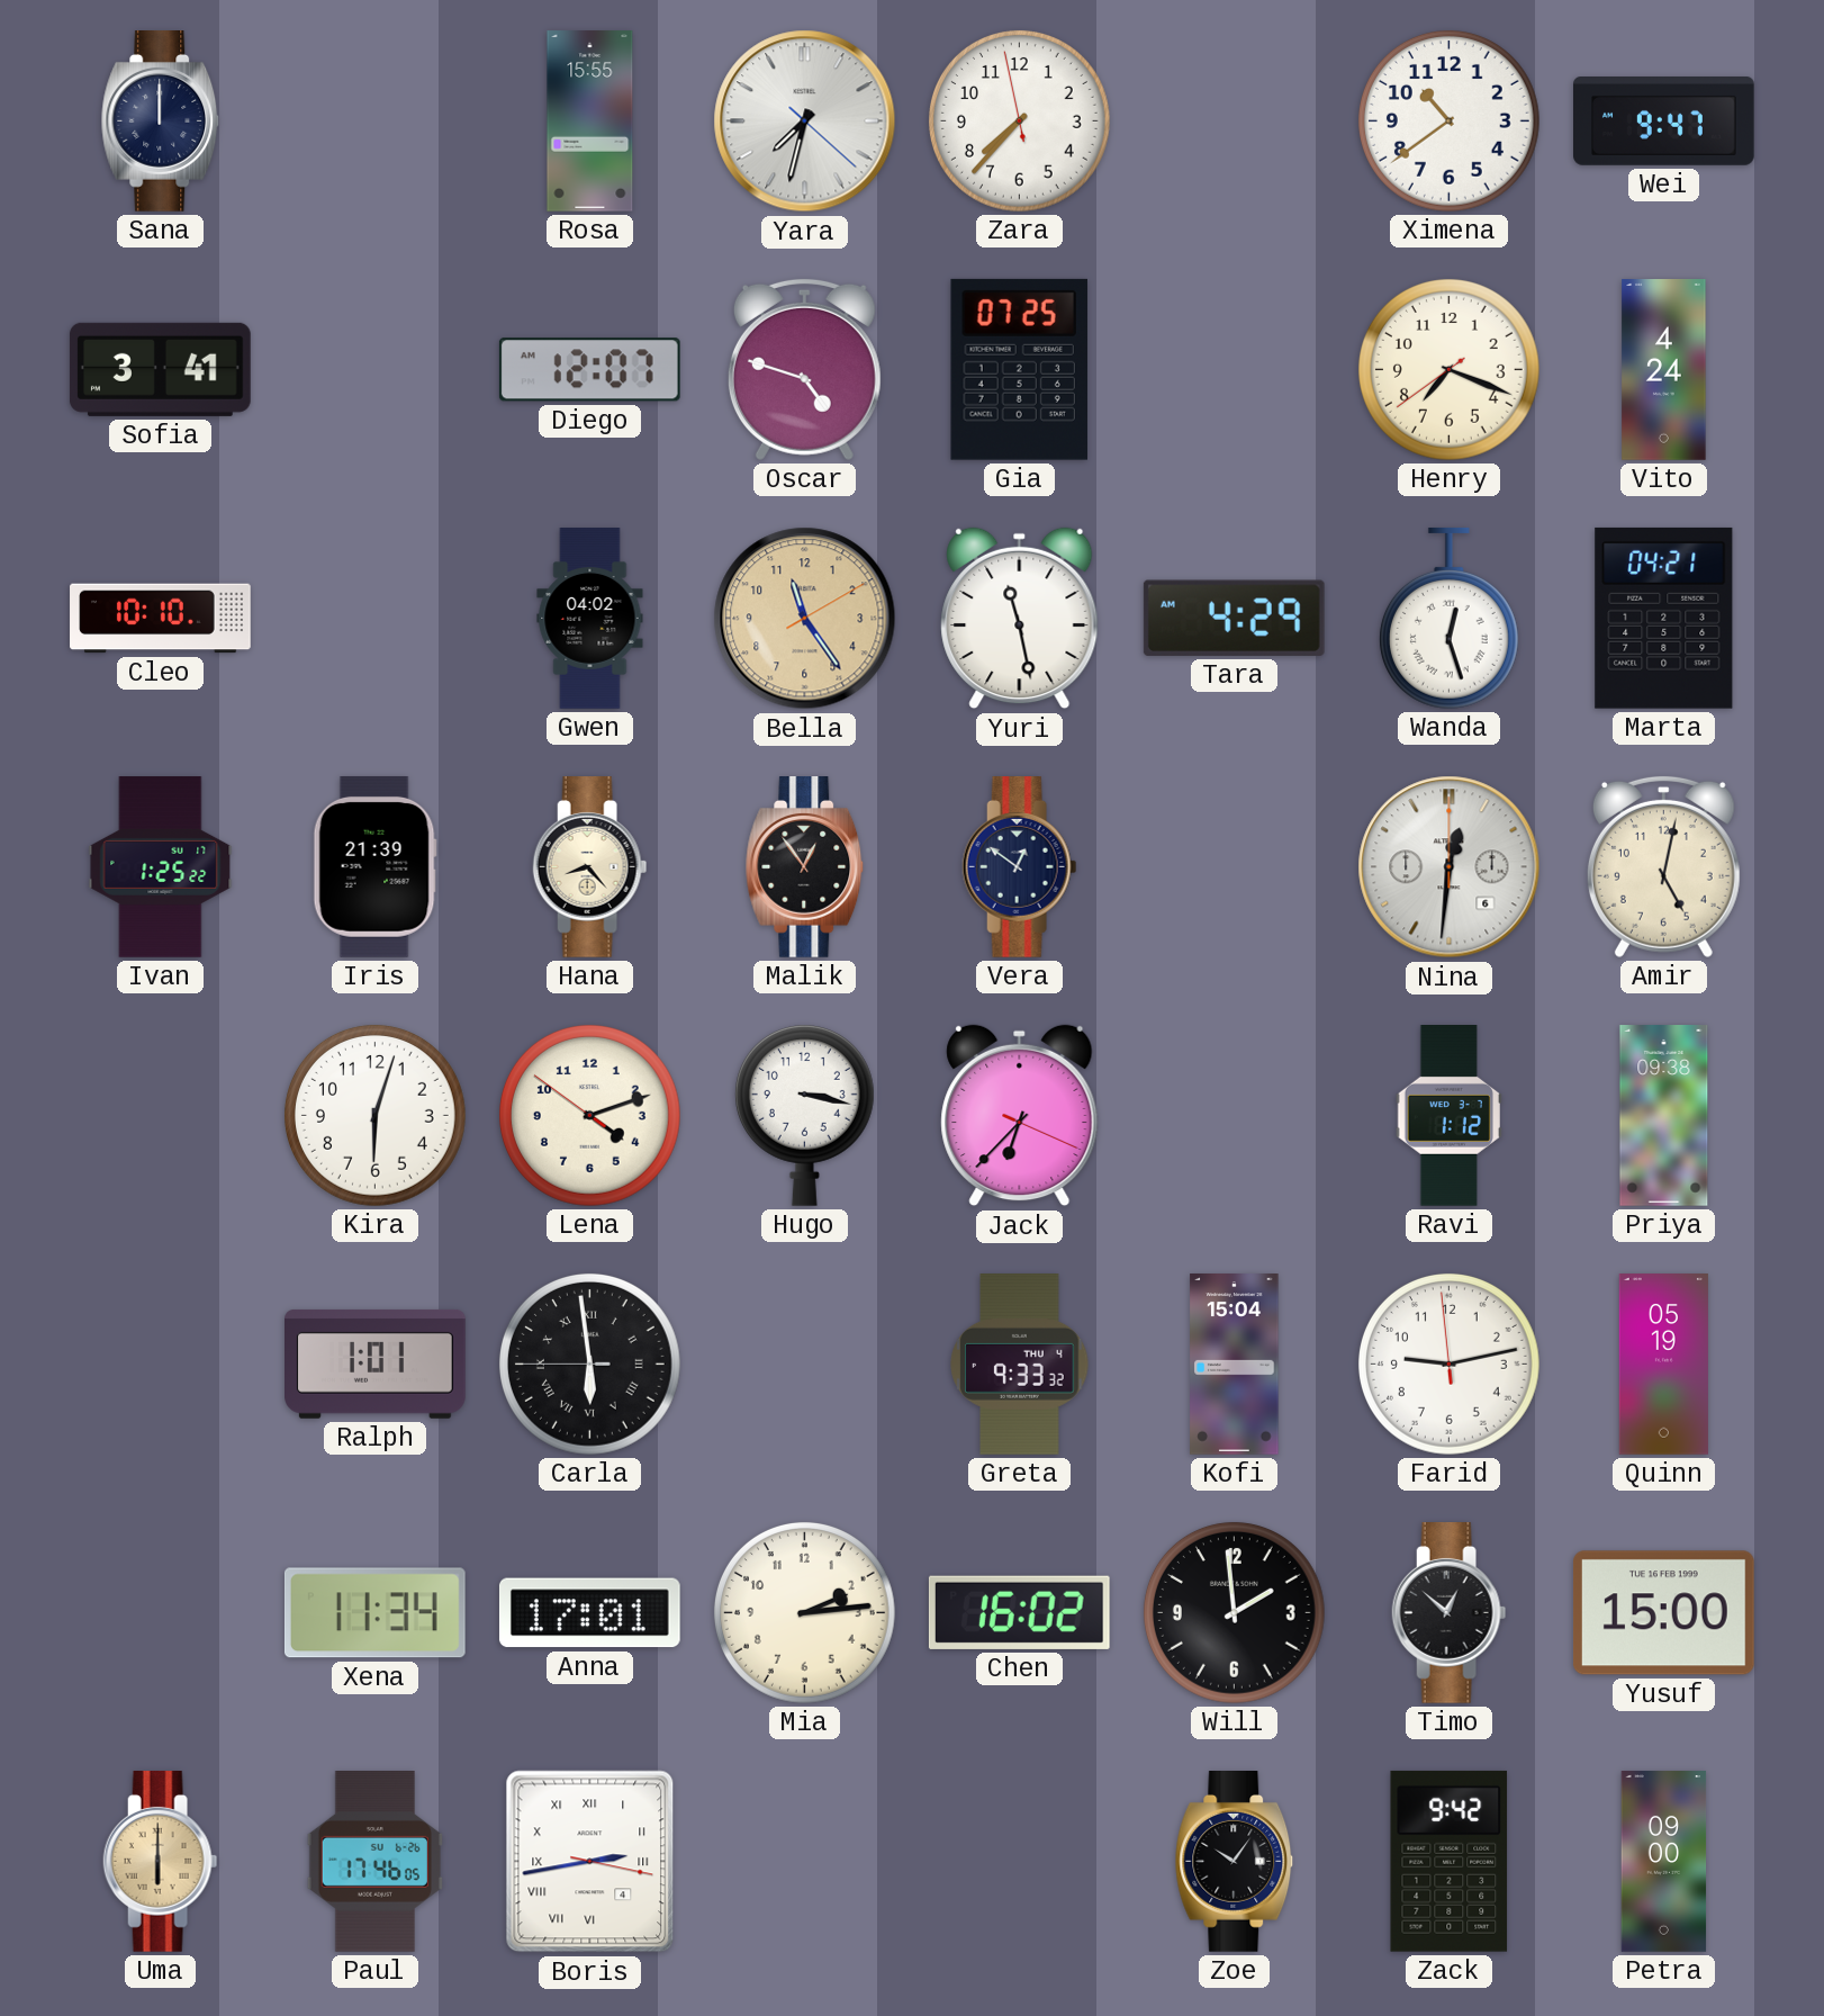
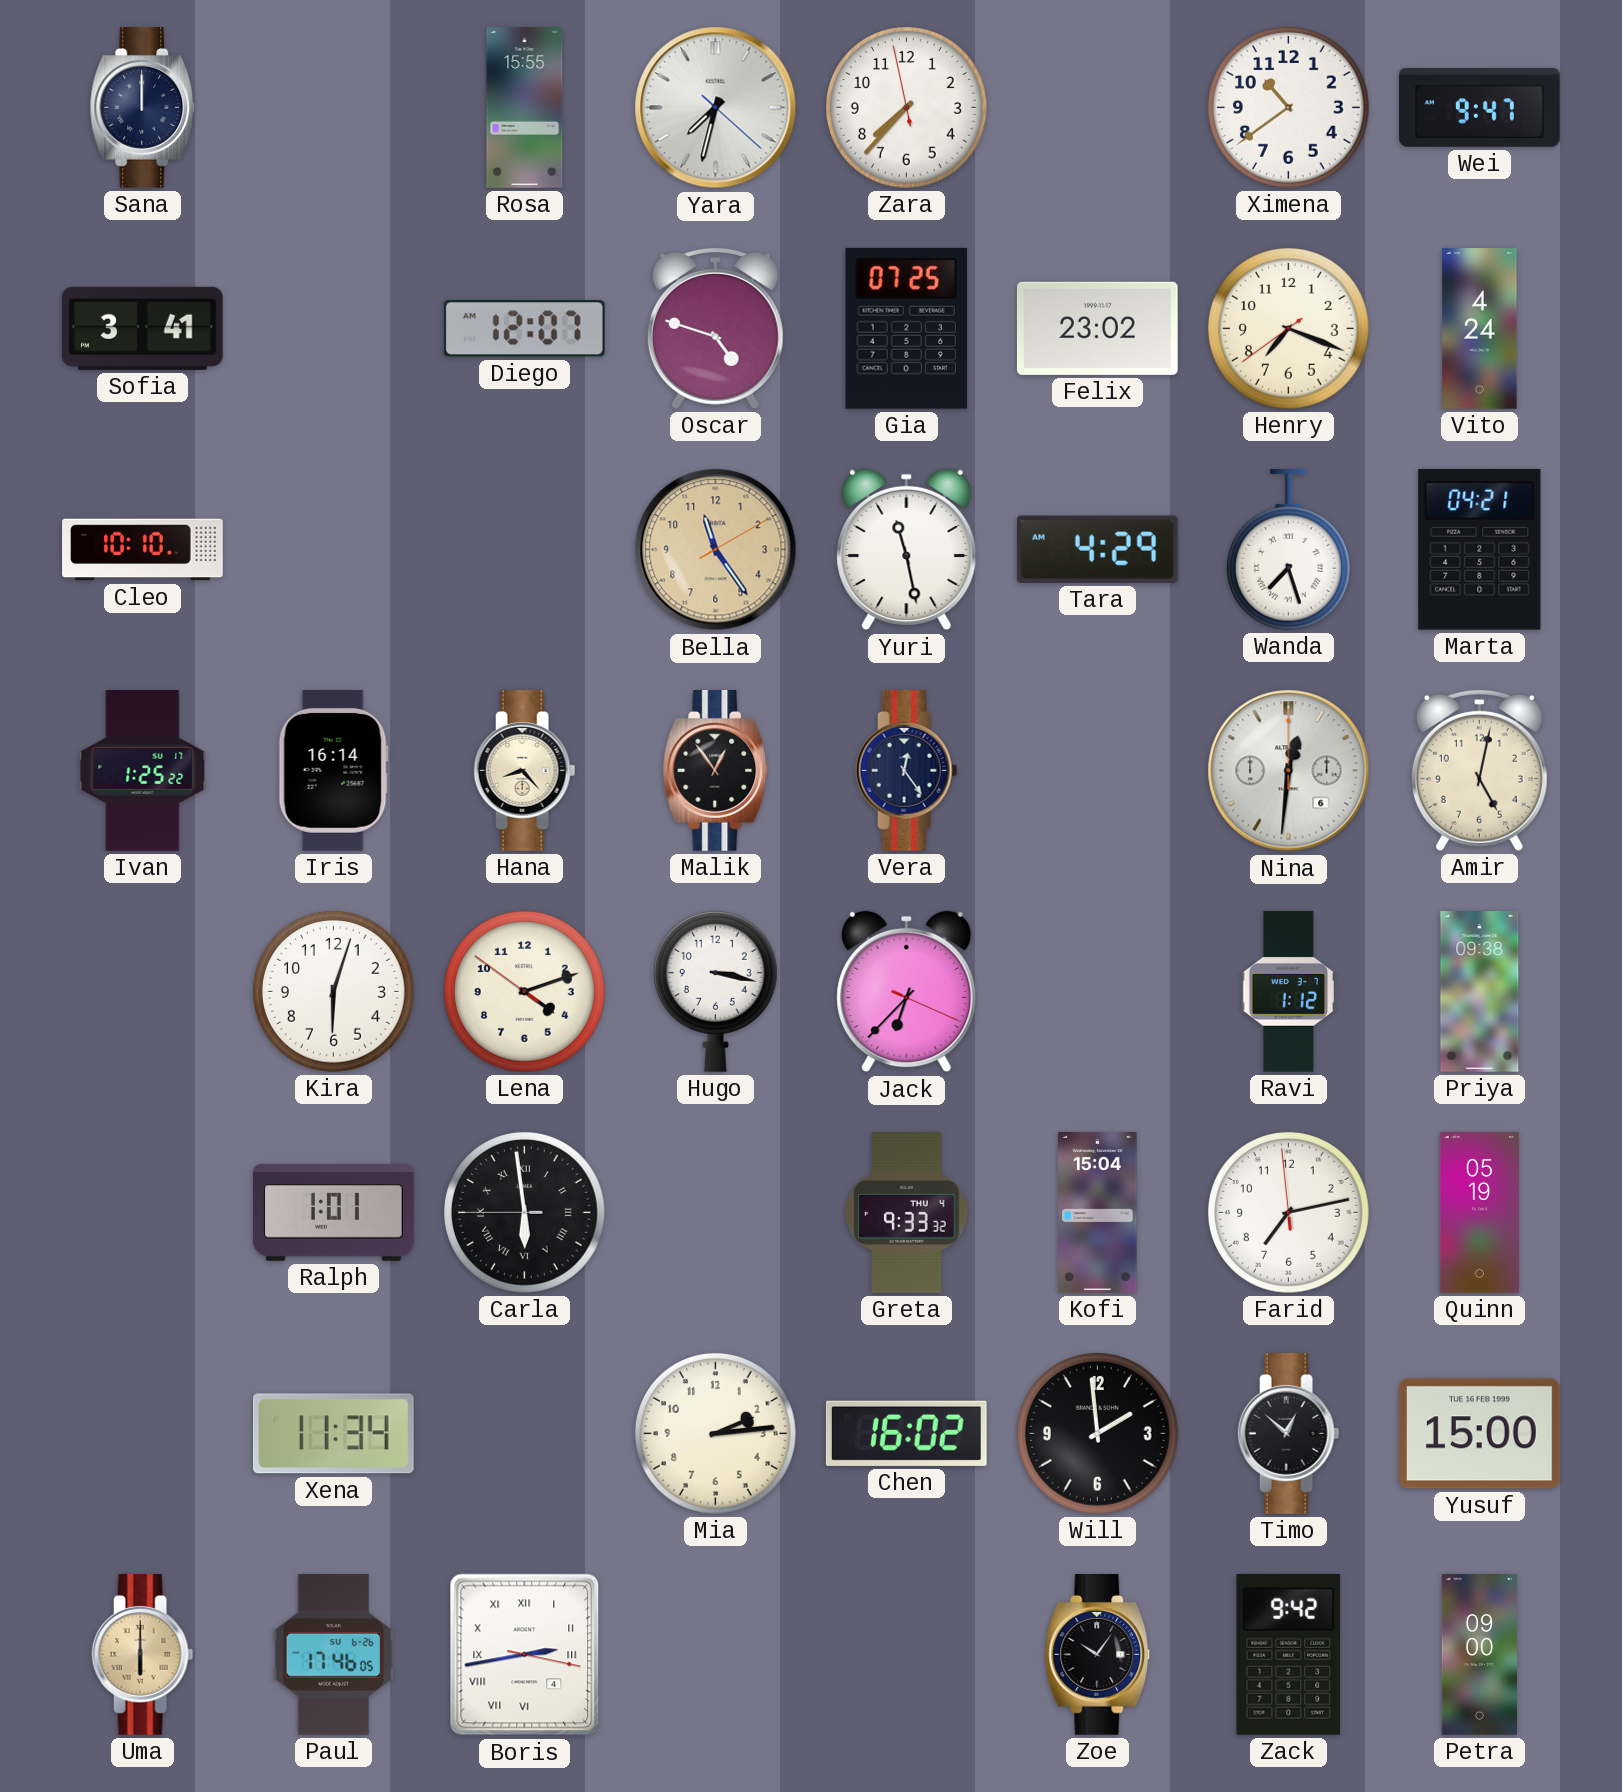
Felix: none -> 23:02 (1097, 328)
Gwen: 04:02 -> none (590, 619)
Wanda: 12:27 -> 7:27 (1288, 549)
Iris: 21:39 -> 16:14 (333, 770)
Vera: 12:51 -> 12:24 (907, 771)
Farid: 9:12 -> 7:12 (1288, 1212)
Anna: 17:01 -> none (589, 1613)
